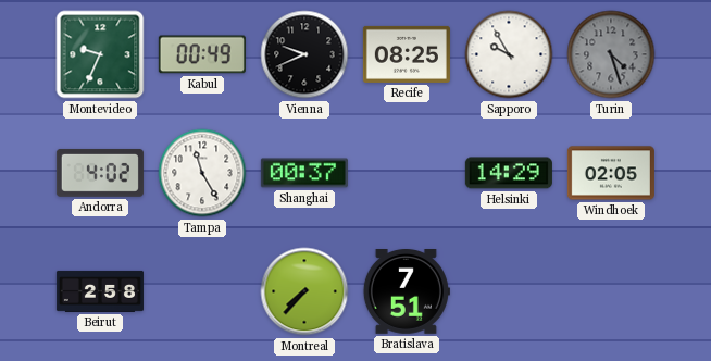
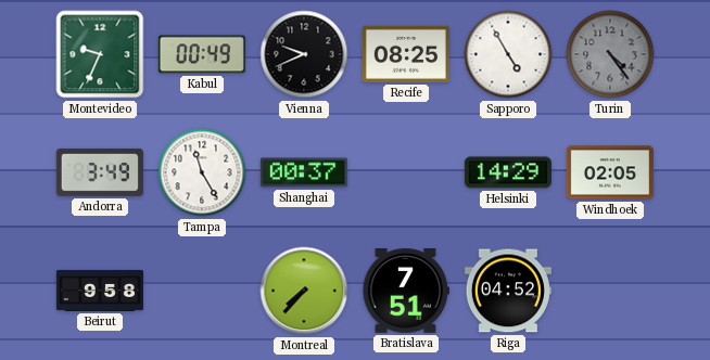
Sapporo: 9:55 -> 4:55 (508, 54)
Turin: 4:27 -> 4:24 (610, 54)
Andorra: 4:02 -> 3:49 (100, 172)
Beirut: 2:58 -> 9:58 (100, 291)
Riga: none -> 04:52 (508, 291)
